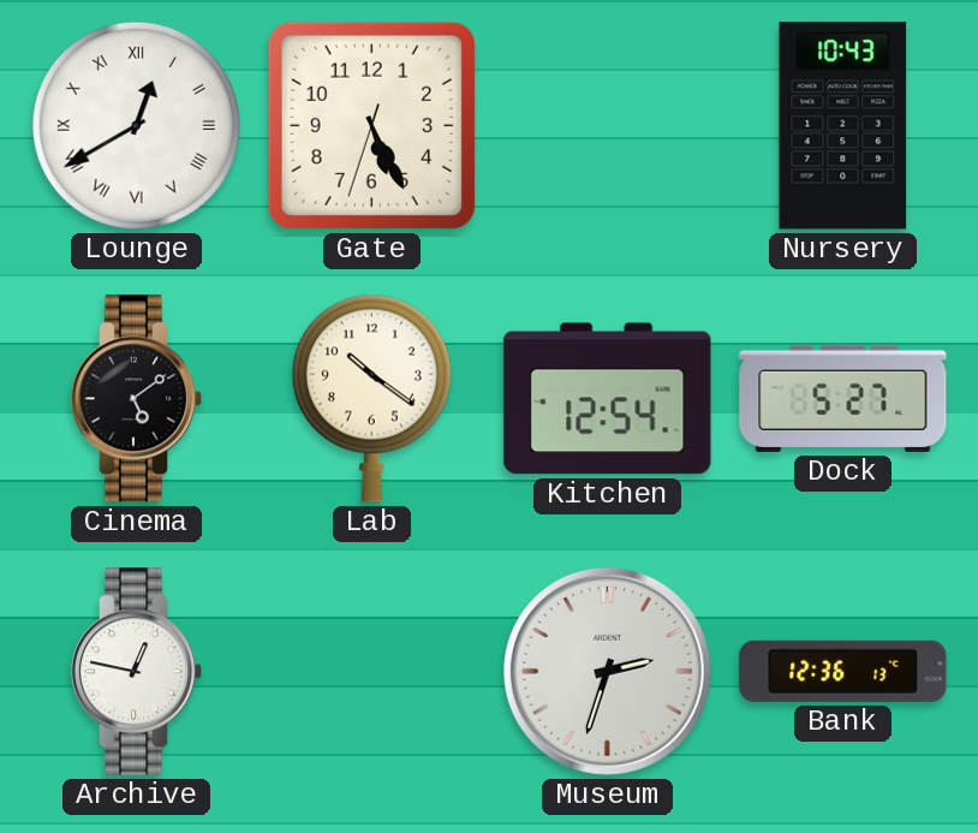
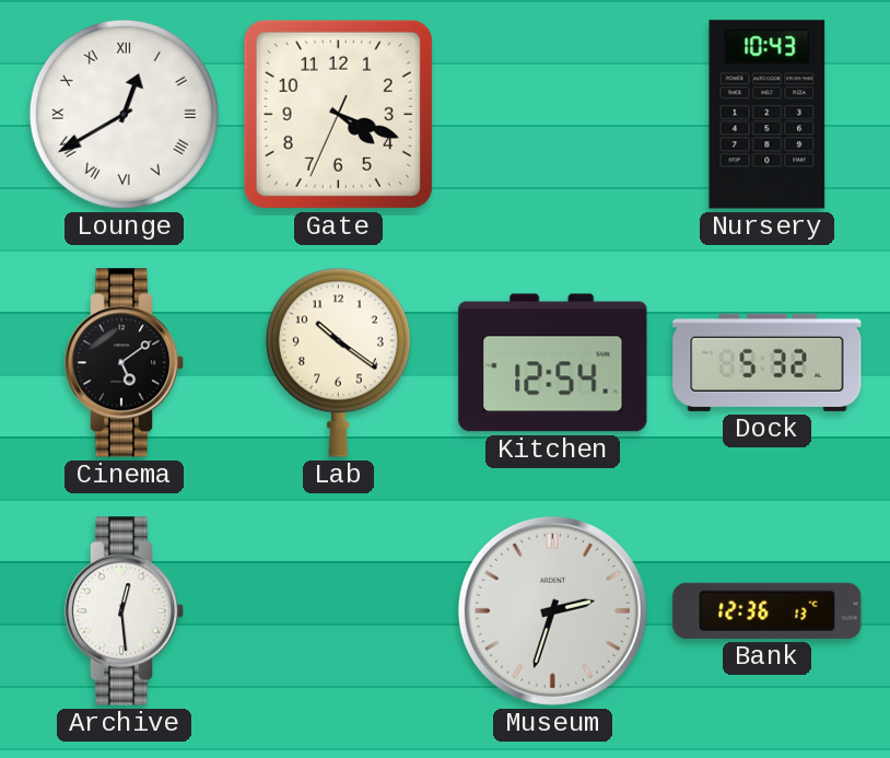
Gate: 5:25 -> 4:18 (338, 114)
Dock: 5:27 -> 5:32 (768, 362)
Archive: 12:47 -> 12:29 (125, 611)
